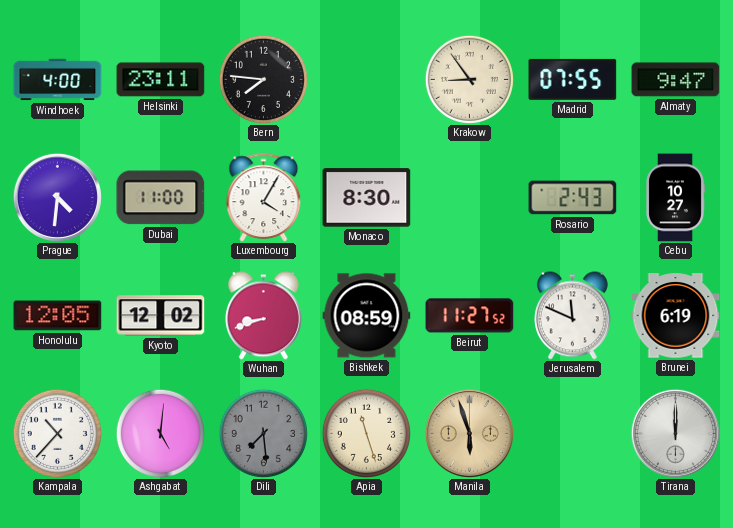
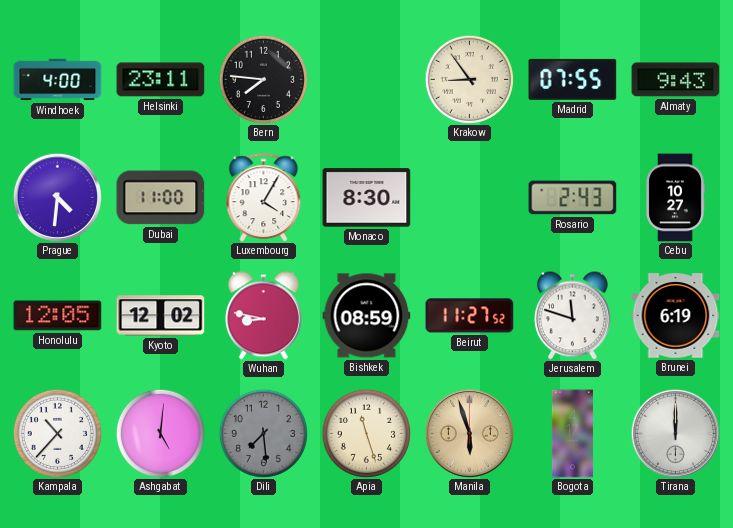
Almaty: 9:47 -> 9:43 (676, 80)
Wuhan: 8:42 -> 8:47 (263, 316)
Jerusalem: 11:49 -> 11:48 (572, 316)
Bogota: none -> 4:17 (572, 434)
